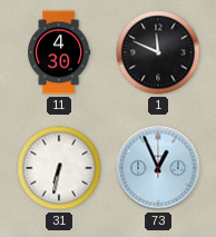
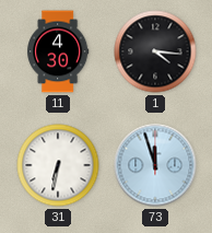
1: 11:49 -> 4:16 (155, 51)
73: 12:56 -> 11:57 (155, 165)
